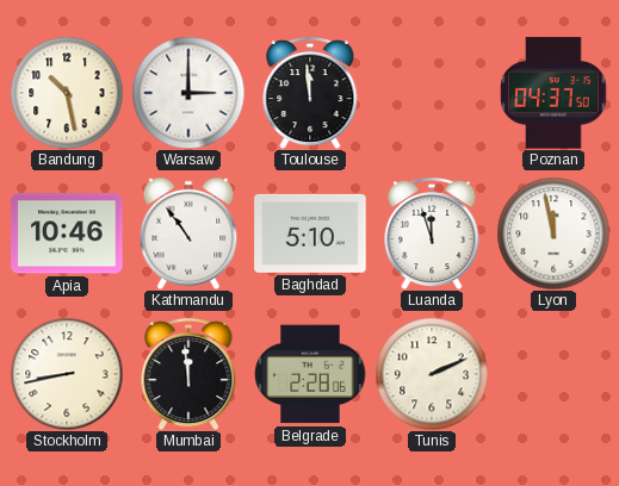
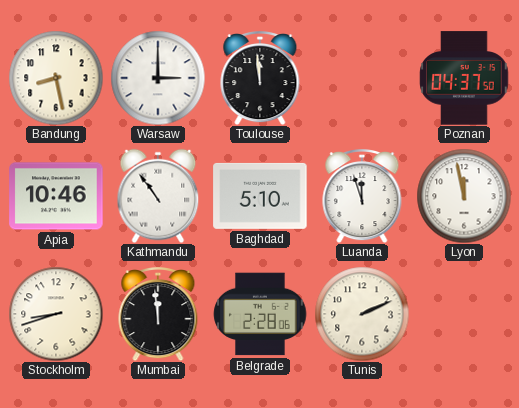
Bandung: 10:28 -> 8:28 (56, 78)
Stockholm: 8:43 -> 8:42 (56, 314)
